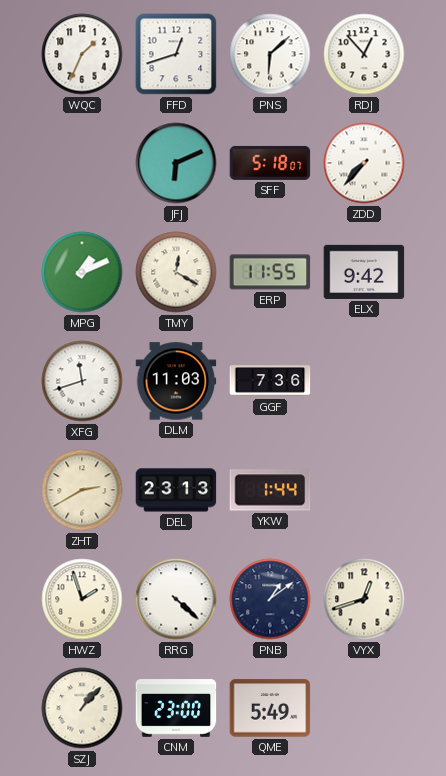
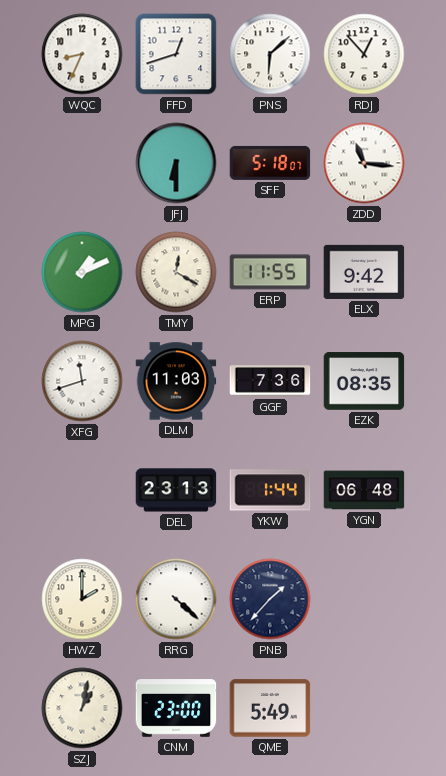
WQC: 1:34 -> 8:34 (82, 54)
JFJ: 6:11 -> 6:30 (176, 163)
ZDD: 7:37 -> 11:16 (364, 163)
EZK: none -> 08:35 (364, 381)
ZHT: 2:40 -> none (82, 490)
YGN: none -> 06:48 (364, 490)
HWZ: 1:57 -> 2:00 (82, 599)
PNB: 1:09 -> 1:37 (270, 599)
VYX: 12:42 -> none (364, 599)
SZJ: 1:07 -> 1:02 (82, 708)
